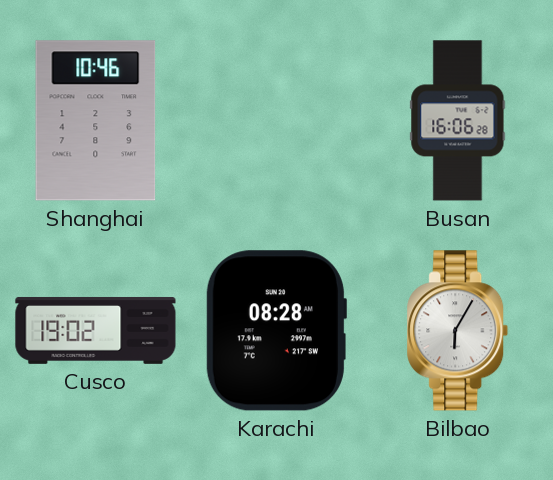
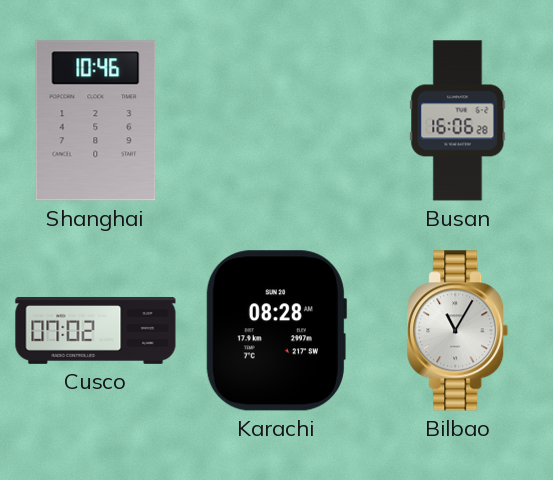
Cusco: 19:02 -> 07:02 (96, 330)
Bilbao: 6:05 -> 11:05 (458, 331)
